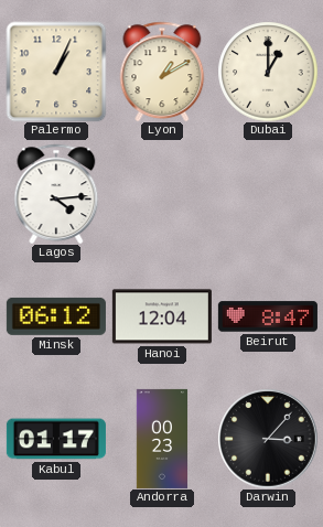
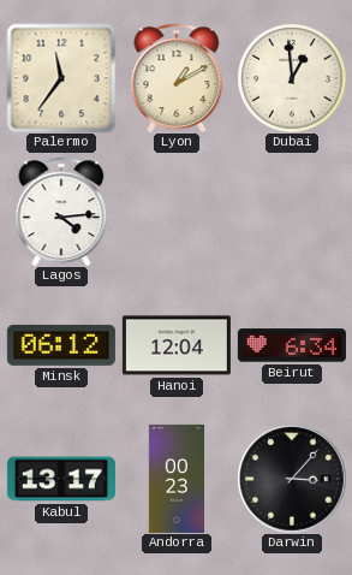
Palermo: 1:04 -> 11:36 (61, 78)
Dubai: 1:00 -> 12:59 (292, 78)
Beirut: 8:47 -> 6:34 (292, 345)
Kabul: 01:17 -> 13:17 (61, 479)
